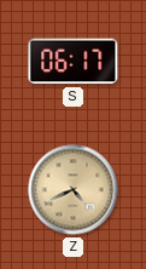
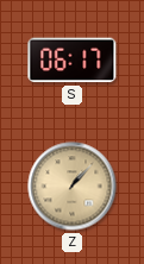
Z: 4:41 -> 1:07 (73, 187)
